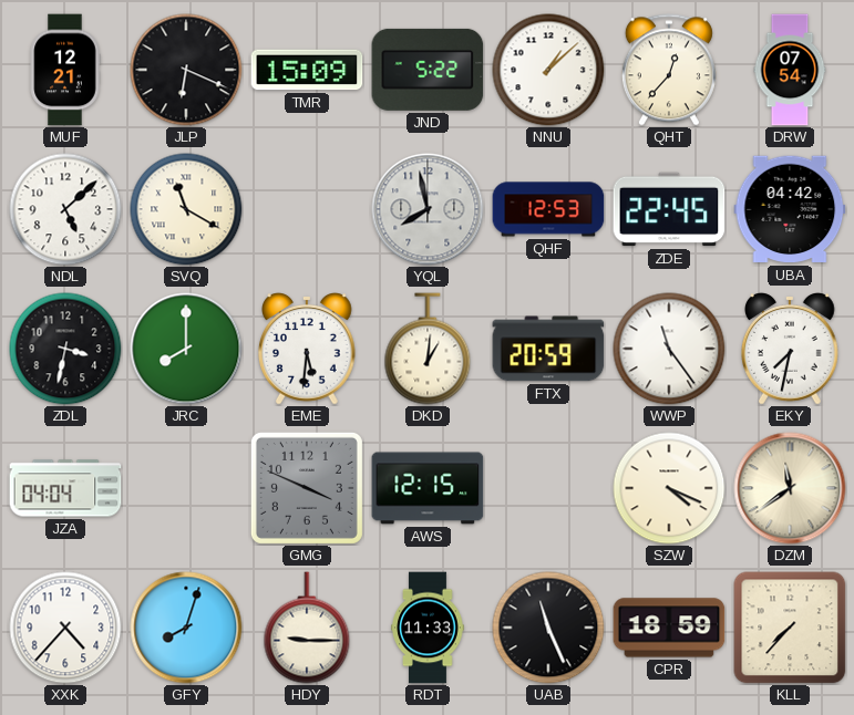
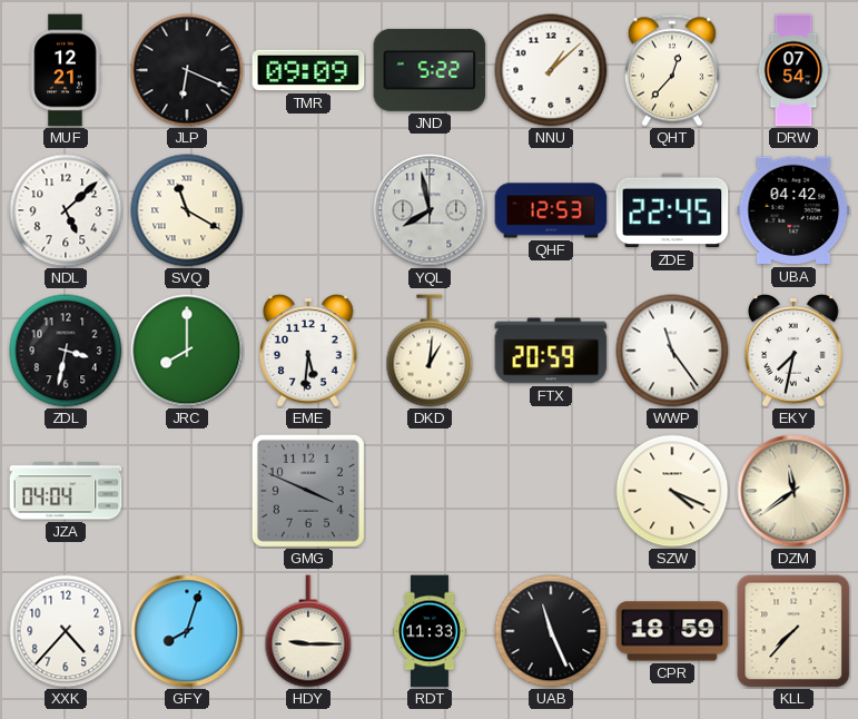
TMR: 15:09 -> 09:09 (308, 70)
AWS: 12:15 -> none (428, 488)
